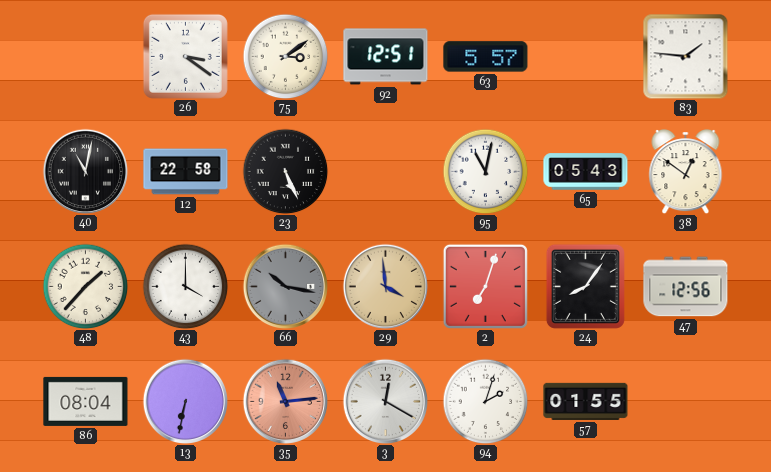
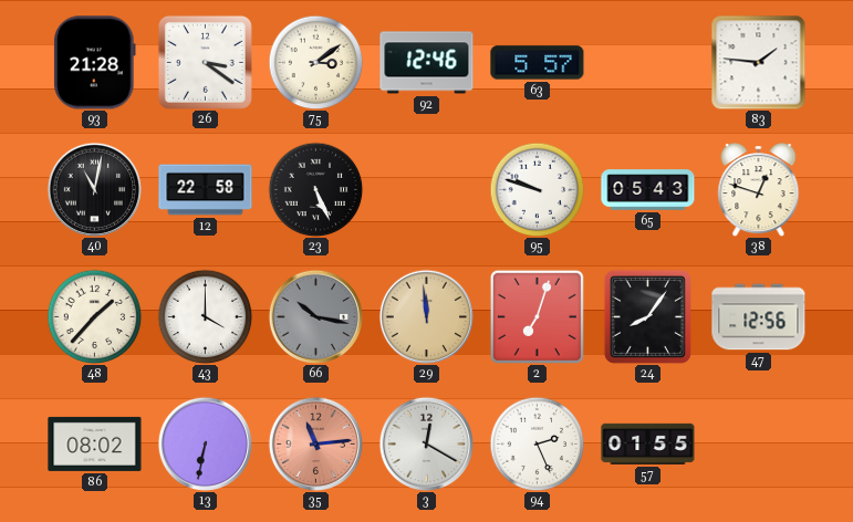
93: none -> 21:28 (95, 63)
92: 12:51 -> 12:46 (427, 63)
95: 11:02 -> 9:48 (537, 189)
38: 12:51 -> 12:48 (759, 190)
29: 3:59 -> 11:59 (426, 316)
86: 08:04 -> 08:02 (95, 443)
94: 2:03 -> 2:26 (537, 443)
